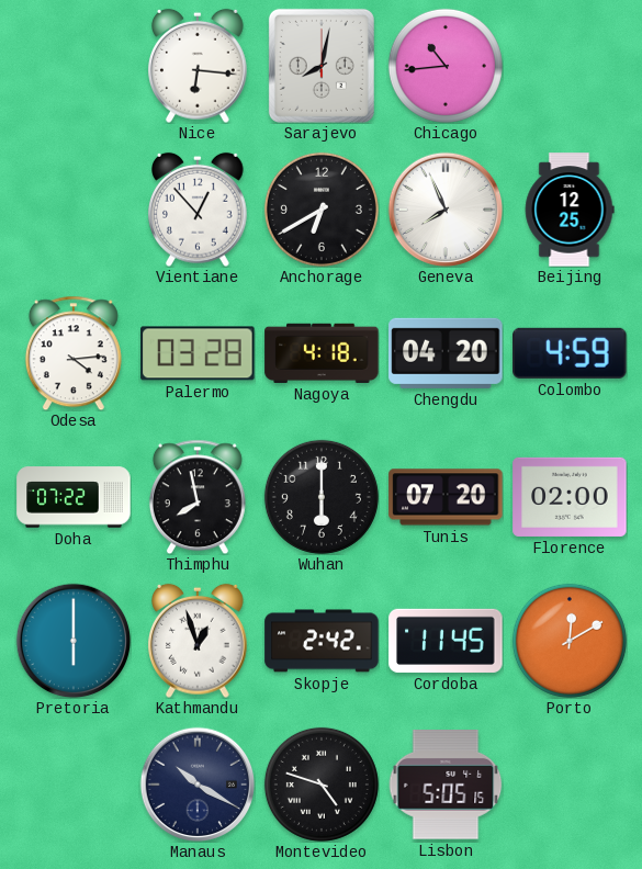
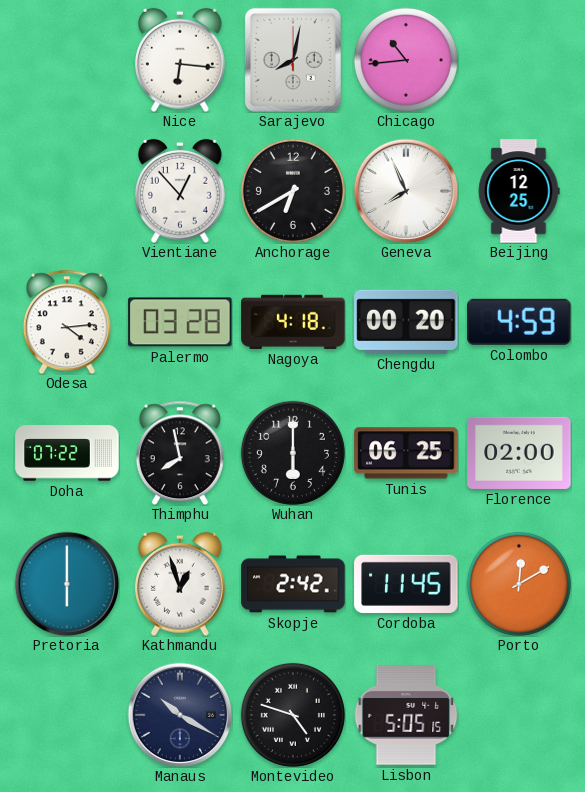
Chengdu: 04:20 -> 00:20 (406, 322)
Tunis: 07:20 -> 06:25 (406, 453)
